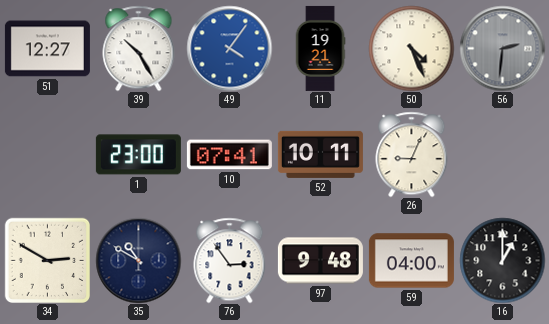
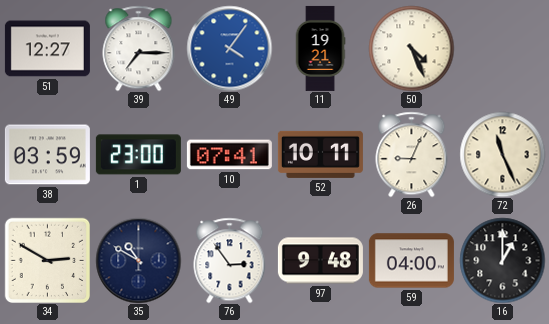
39: 10:25 -> 7:15 (139, 48)
56: 2:31 -> none (502, 48)
38: none -> 03:59 (47, 155)
72: none -> 11:26 (502, 154)
